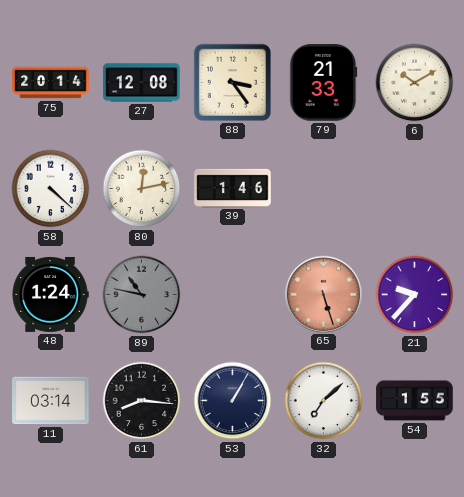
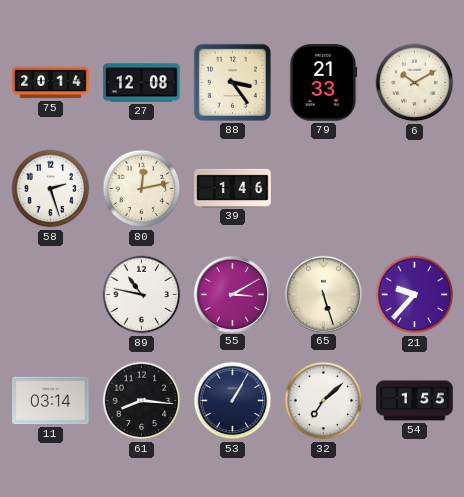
58: 4:22 -> 2:27 (51, 189)
48: 1:24 -> none (50, 294)
89 dial: grey -> white (142, 295)
55: none -> 3:10 (232, 294)
65 dial: salmon -> cream (323, 294)
